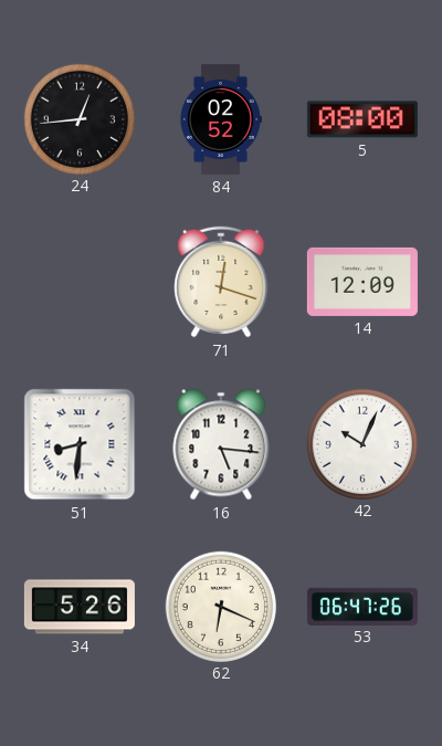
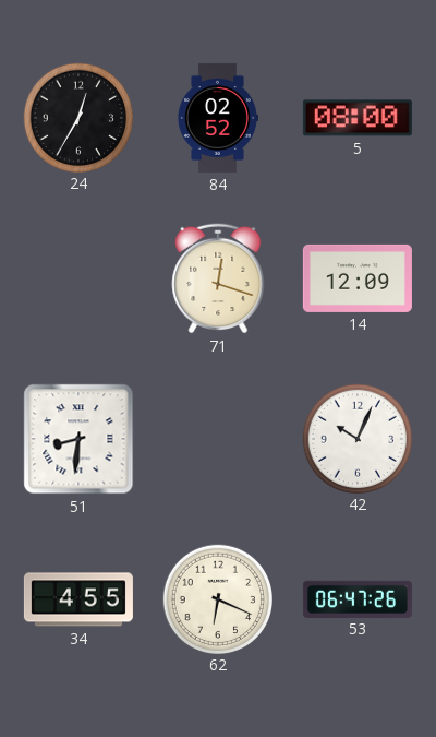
24: 12:44 -> 12:35 (77, 117)
16: 5:16 -> none (221, 444)
34: 5:26 -> 4:55 (78, 599)
